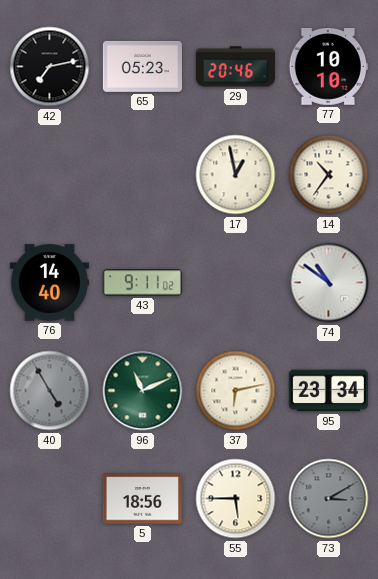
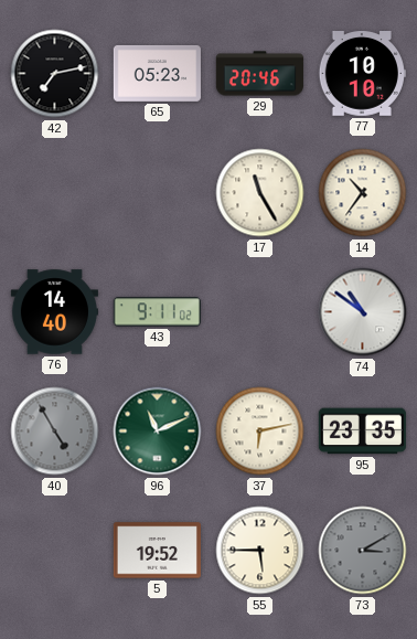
17: 12:58 -> 11:25 (260, 193)
95: 23:34 -> 23:35 (362, 432)
5: 18:56 -> 19:52 (157, 551)
